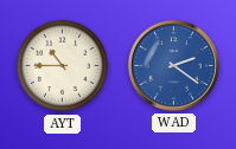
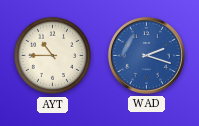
WAD: 2:21 -> 2:18 (146, 55)
